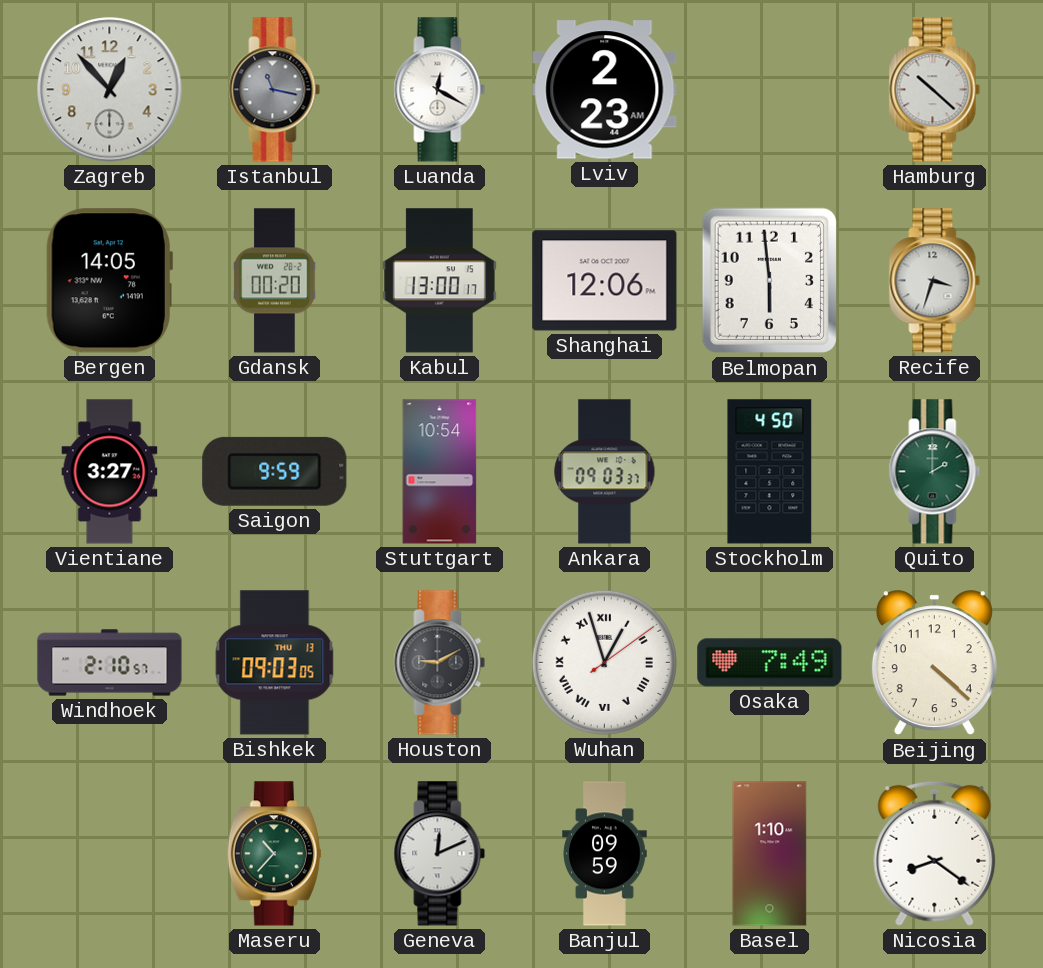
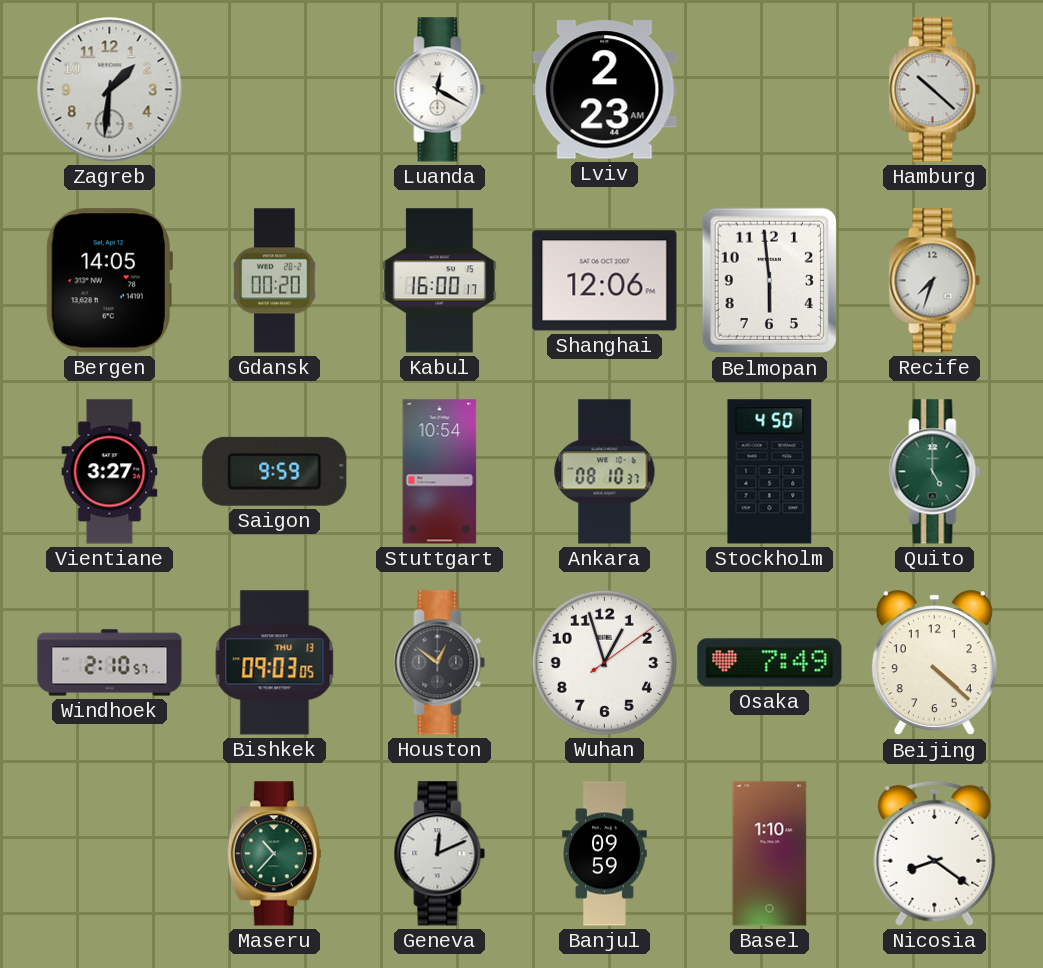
Zagreb: 12:53 -> 1:31 (110, 90)
Istanbul: 11:17 -> none (275, 90)
Kabul: 13:00 -> 16:00 (439, 281)
Recife: 3:33 -> 7:33 (935, 281)
Ankara: 09:03 -> 08:10 (605, 472)
Quito: 2:00 -> 5:00 (935, 472)
Houston: 9:10 -> 12:51 (440, 663)
Wuhan numerals: Roman -> Arabic (604, 662)
